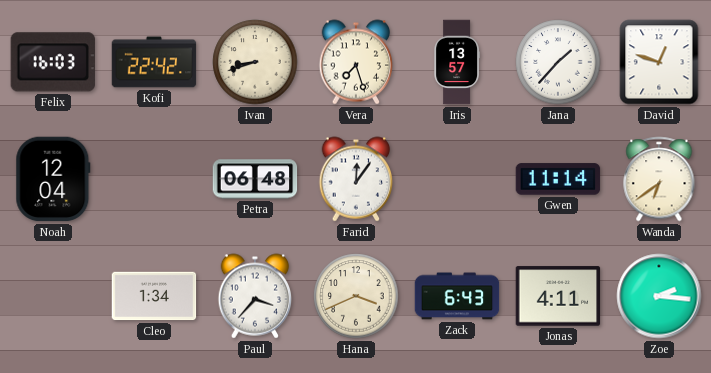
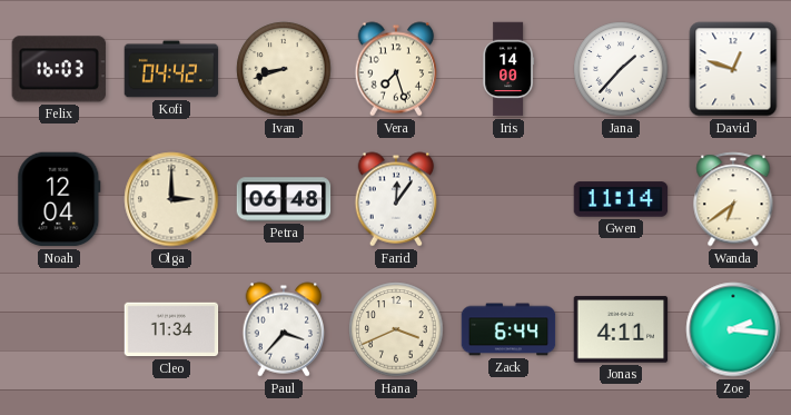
Kofi: 22:42 -> 04:42 (171, 69)
Iris: 13:57 -> 14:00 (507, 69)
Olga: none -> 3:00 (171, 199)
Cleo: 1:34 -> 11:34 (171, 329)
Zack: 6:43 -> 6:44 (508, 329)
